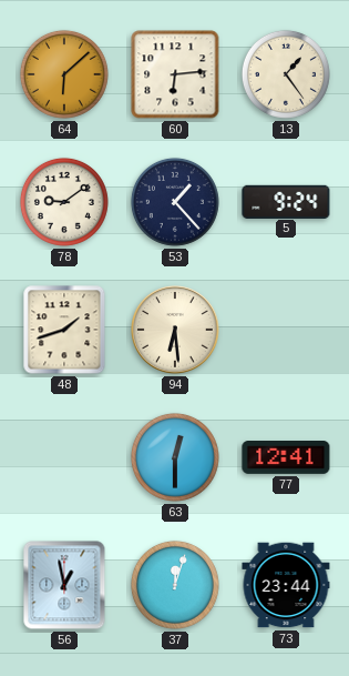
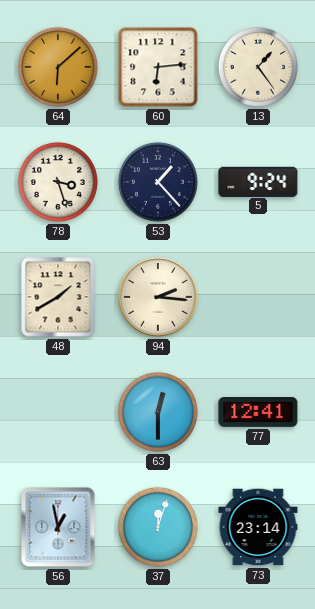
78: 9:09 -> 3:27 (58, 182)
48: 1:42 -> 1:40 (58, 297)
94: 6:29 -> 2:16 (158, 297)
73: 23:44 -> 23:14 (258, 527)
